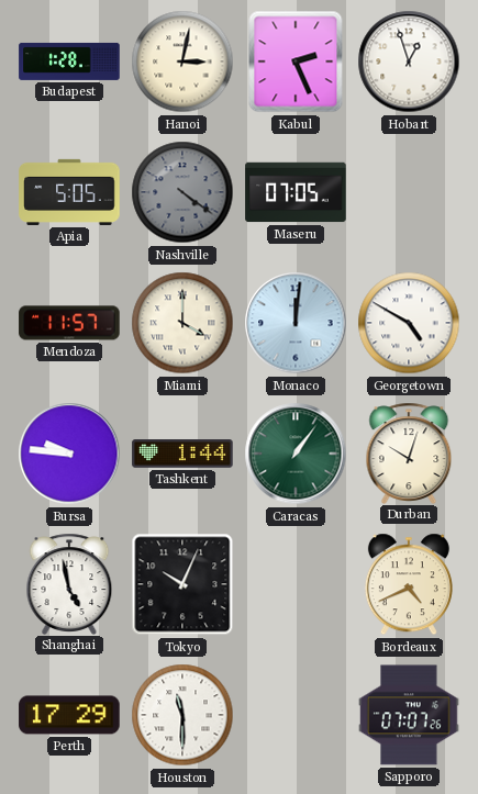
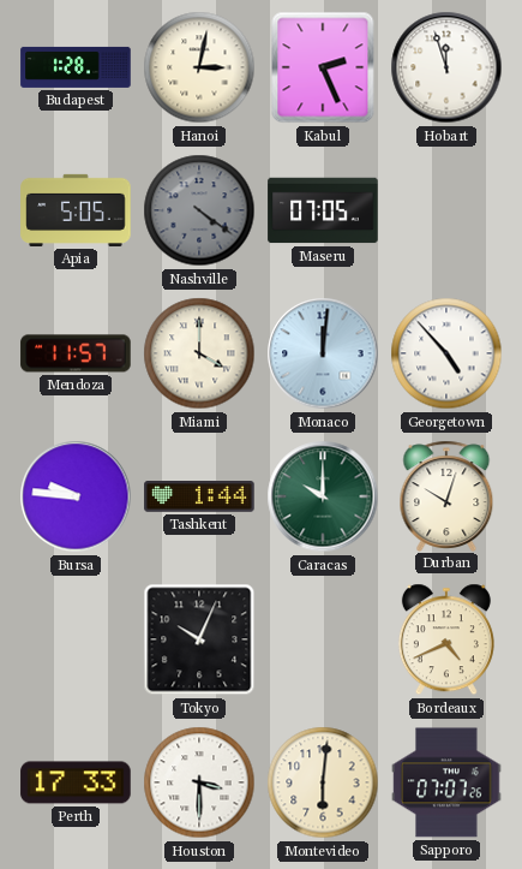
Hobart: 12:57 -> 11:57 (446, 67)
Georgetown: 4:50 -> 4:53 (446, 353)
Caracas: 1:06 -> 10:00 (323, 496)
Shanghai: 4:58 -> none (69, 583)
Perth: 17:29 -> 17:33 (76, 782)
Houston: 11:30 -> 3:30 (199, 782)
Montevideo: none -> 6:01 (323, 782)
